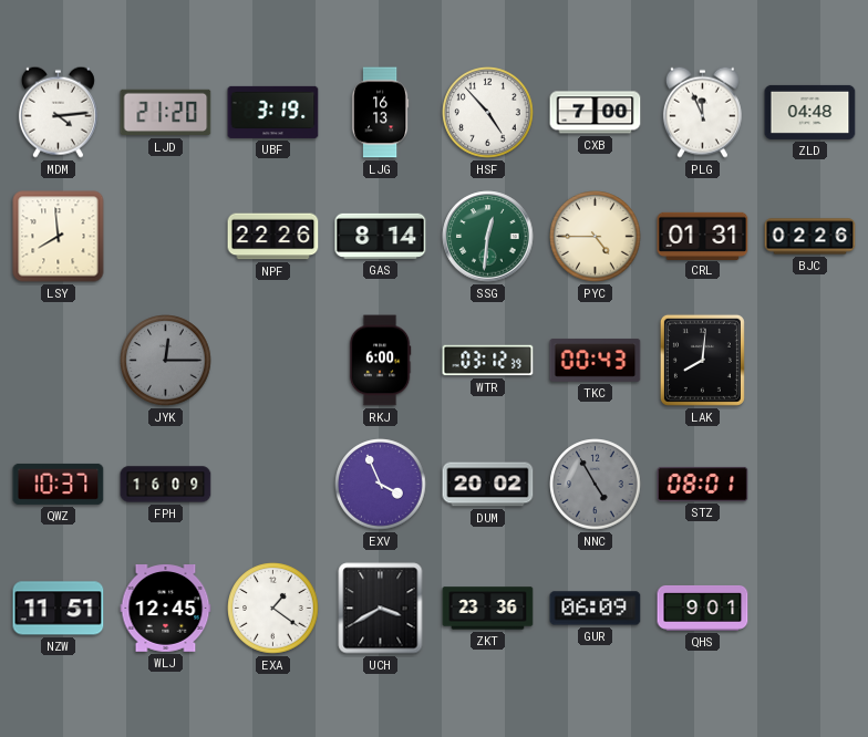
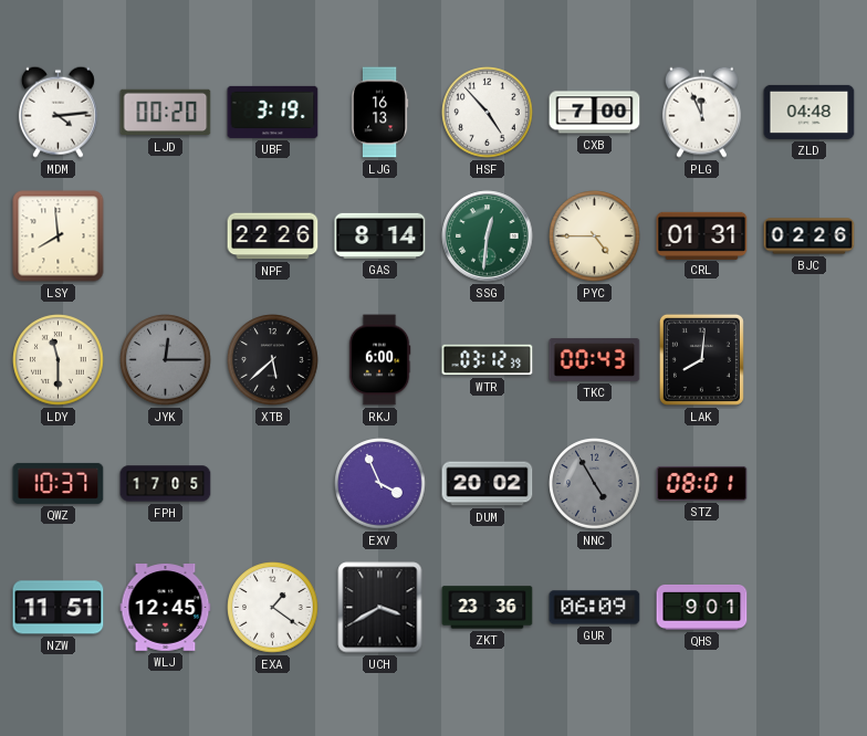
LJD: 21:20 -> 00:20 (166, 113)
LDY: none -> 11:30 (59, 360)
XTB: none -> 5:38 (273, 360)
FPH: 16:09 -> 17:05 (166, 484)
